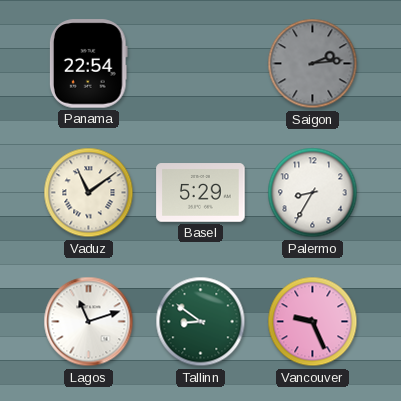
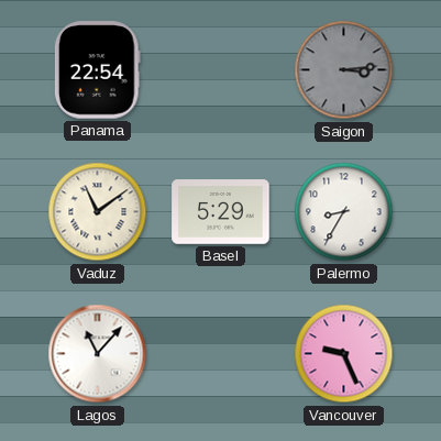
Saigon: 2:14 -> 3:14 (344, 70)
Lagos: 11:12 -> 11:07 (98, 354)
Tallinn: 8:51 -> none (201, 322)
